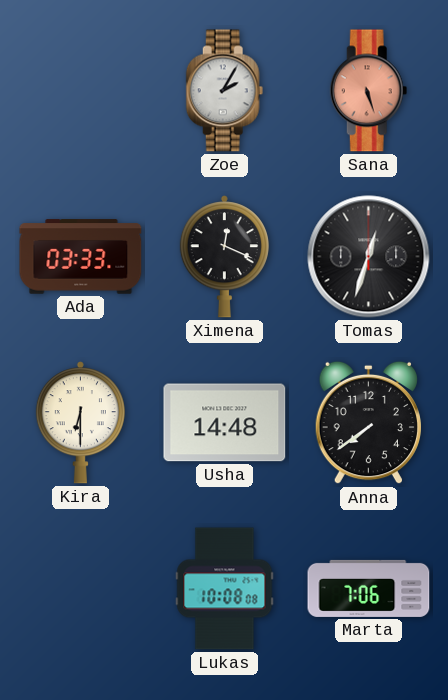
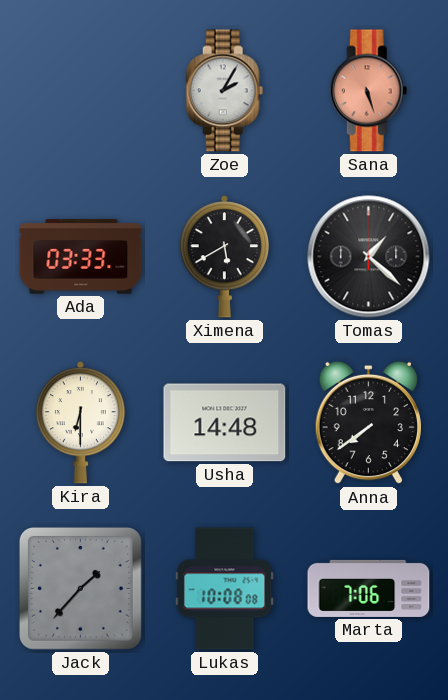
Ximena: 12:19 -> 5:40 (224, 257)
Tomas: 12:33 -> 1:22 (369, 257)
Jack: none -> 1:37 (80, 588)
